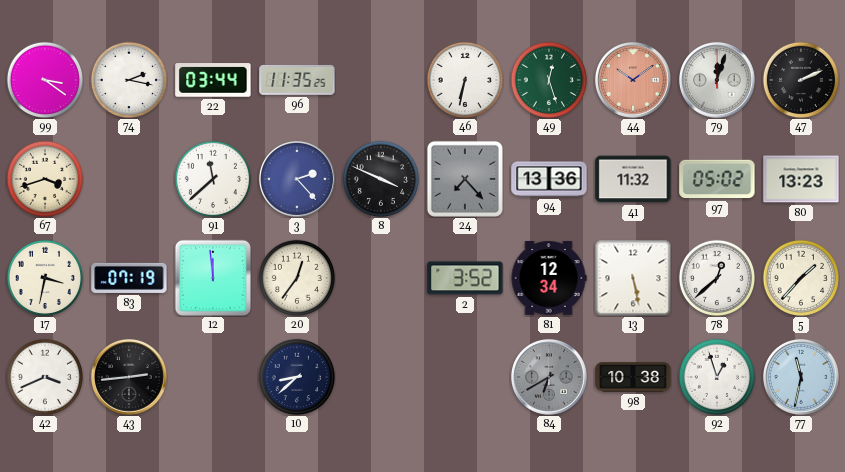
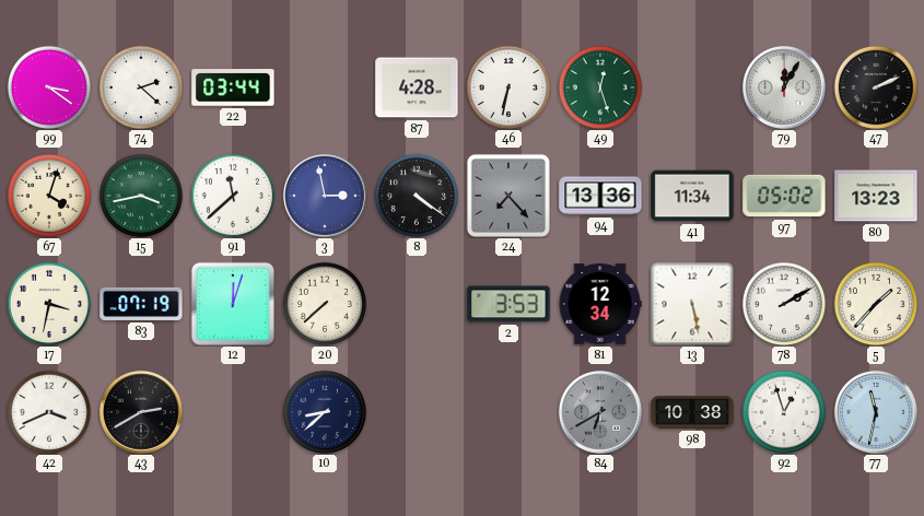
74: 2:17 -> 2:22 (140, 86)
96: 11:35 -> none (297, 80)
87: none -> 4:28 (417, 87)
44: 10:09 -> none (633, 80)
79: 12:03 -> 12:05 (784, 87)
67: 3:42 -> 4:03 (48, 195)
15: none -> 3:43 (140, 195)
3: 2:23 -> 2:58 (325, 196)
8: 3:49 -> 4:21 (416, 195)
41: 11:32 -> 11:34 (692, 196)
12: 11:59 -> 12:03 (233, 304)
20: 12:36 -> 7:38 (324, 303)
2: 3:52 -> 3:53 (508, 304)
78: 12:38 -> 2:10 (783, 303)
43: 2:44 -> 2:40 (141, 412)
